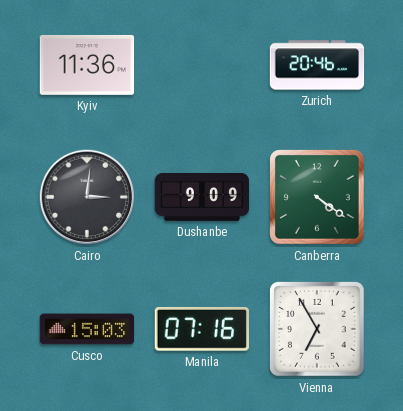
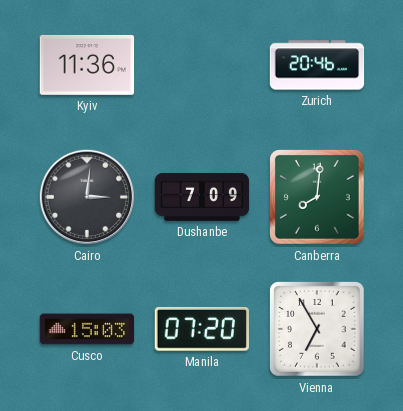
Dushanbe: 9:09 -> 7:09 (202, 197)
Canberra: 4:21 -> 8:01 (318, 198)
Manila: 07:16 -> 07:20 (202, 329)
